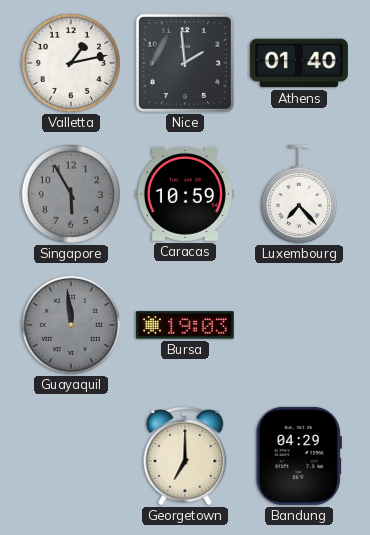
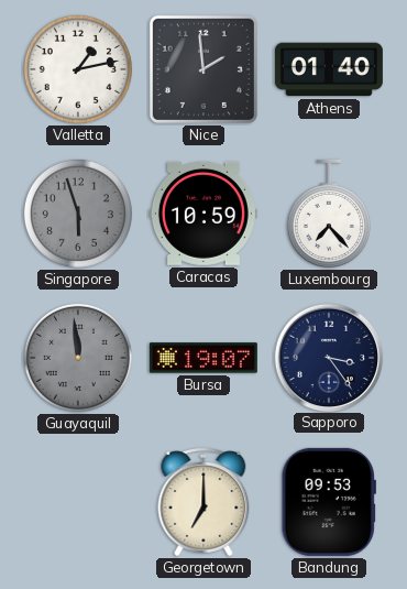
Singapore: 5:55 -> 5:57 (78, 214)
Bursa: 19:03 -> 19:07 (204, 358)
Sapporo: none -> 3:24 (328, 357)
Bandung: 04:29 -> 09:53 (329, 502)
